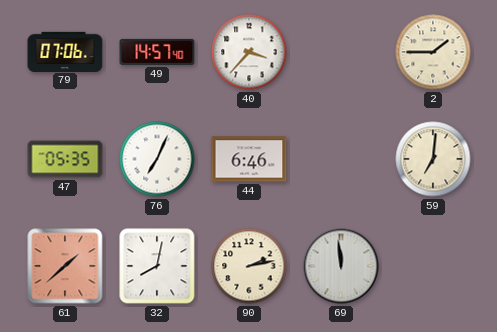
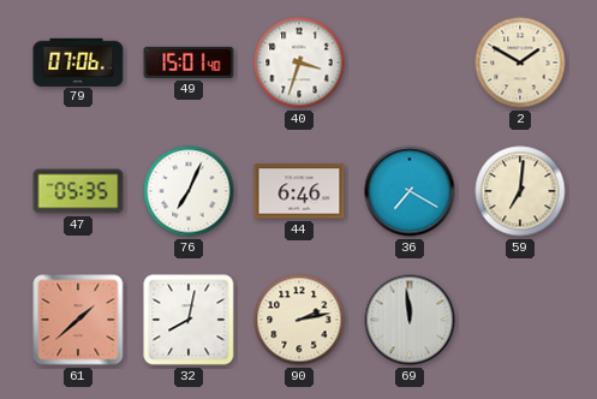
49: 14:57 -> 15:01 (189, 62)
40: 3:37 -> 3:33 (299, 62)
2: 1:45 -> 1:50 (520, 62)
36: none -> 7:20 (410, 191)
